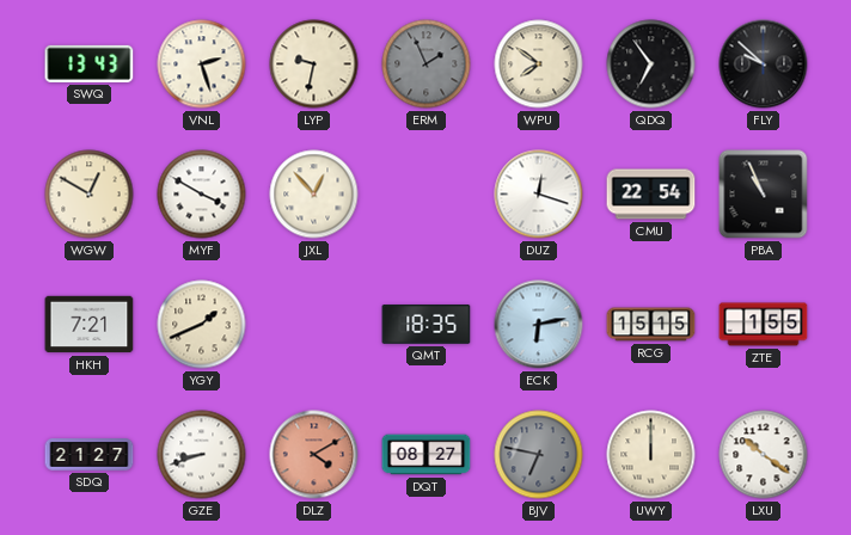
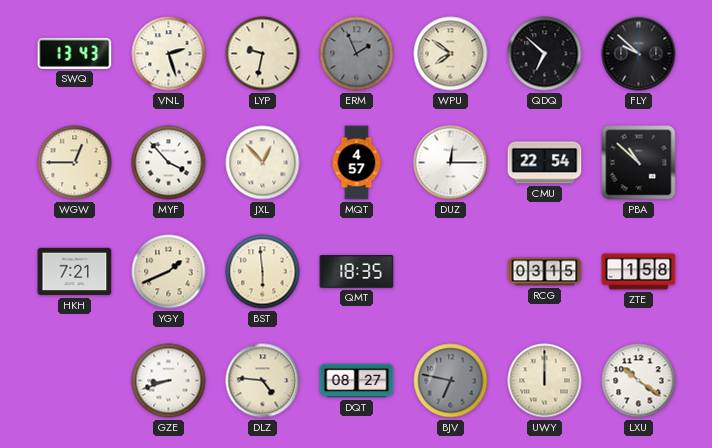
QDQ: 6:54 -> 6:52 (545, 54)
WGW: 12:50 -> 12:45 (75, 163)
MYF: 3:50 -> 3:53 (169, 163)
MQT: none -> 4:57 (357, 163)
DUZ: 12:18 -> 12:15 (451, 163)
PBA: 10:56 -> 10:52 (639, 163)
BST: none -> 5:59 (263, 272)
ECK: 6:13 -> none (539, 325)
RCG: 15:15 -> 03:15 (545, 272)
ZTE: 1:55 -> 1:58 (639, 272)
SDQ: 21:27 -> none (90, 455)
DLZ: 4:10 -> 4:46 (263, 381)
DLZ dial: salmon -> cream (263, 381)
